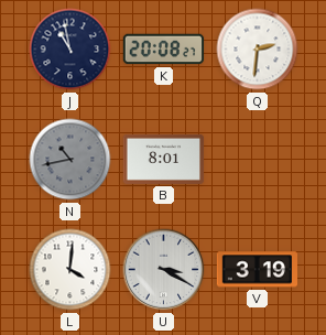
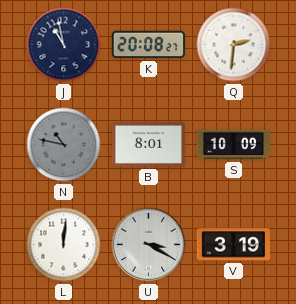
N: 10:43 -> 10:47 (64, 145)
S: none -> 10:09 (234, 145)
L: 4:01 -> 12:01 (64, 245)
